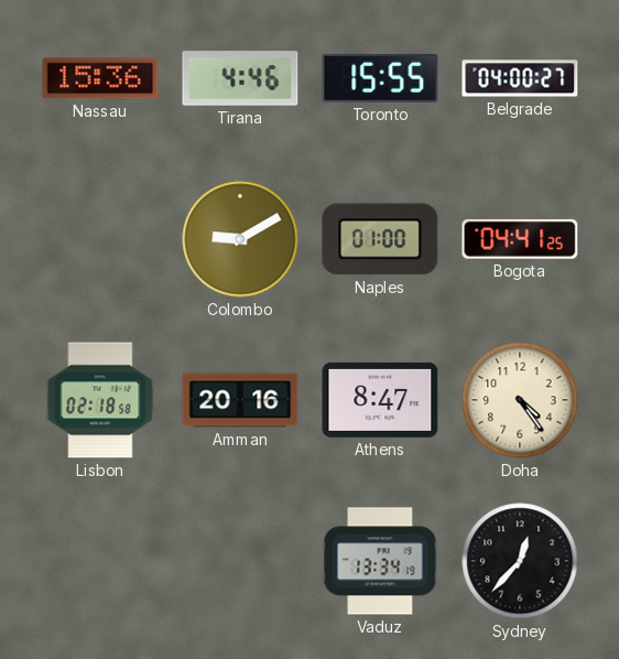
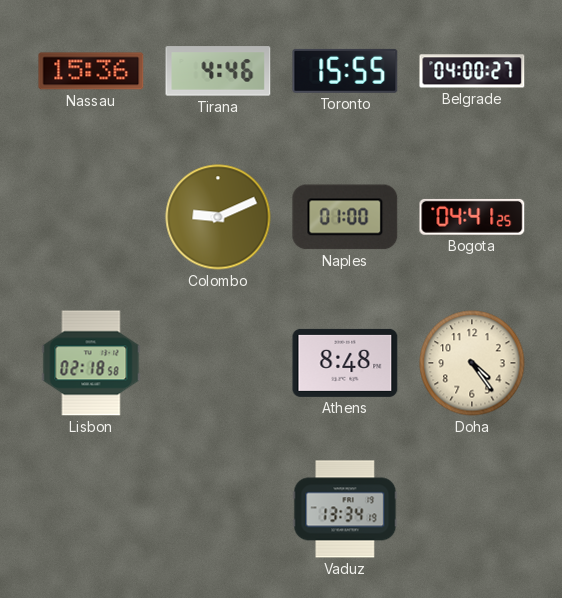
Colombo: 9:10 -> 9:11 (218, 217)
Amman: 20:16 -> none (240, 400)
Athens: 8:47 -> 8:48 (345, 363)
Sydney: 12:37 -> none (520, 561)
